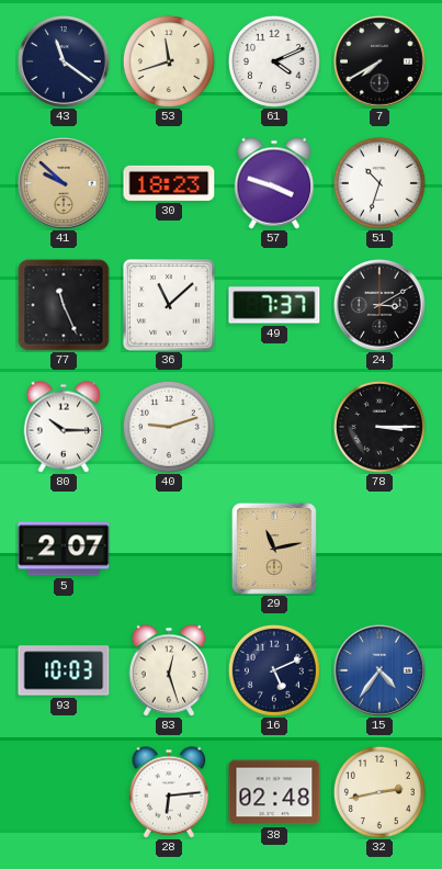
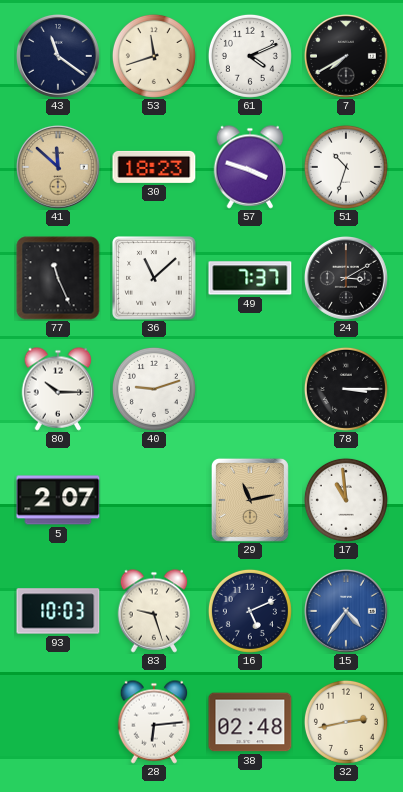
41: 9:52 -> 11:52 (59, 168)
17: none -> 10:59 (346, 500)
83: 12:27 -> 9:27 (154, 611)
